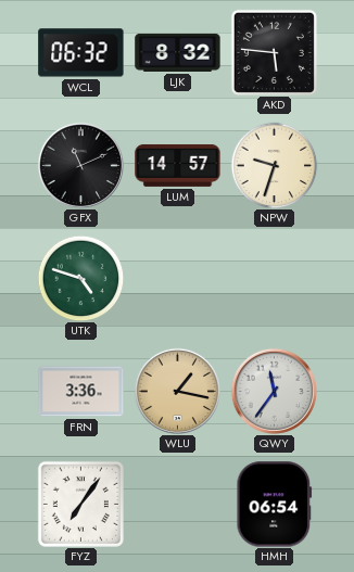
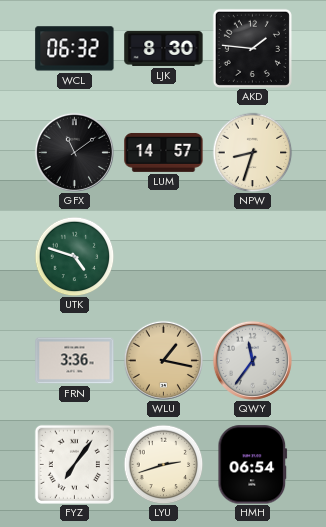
LJK: 8:32 -> 8:30 (164, 48)
AKD: 5:46 -> 1:46 (252, 48)
GFX: 11:11 -> 11:09 (74, 152)
NPW: 9:33 -> 8:33 (252, 152)
LYU: none -> 2:42 (163, 464)
